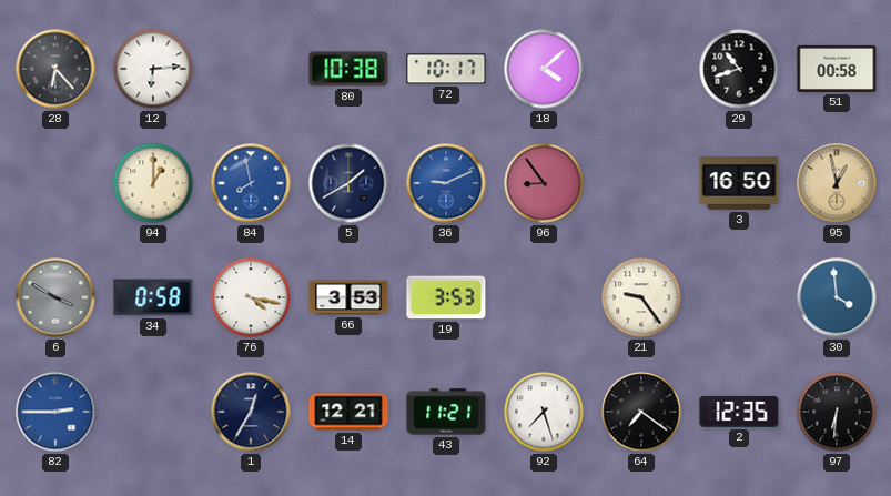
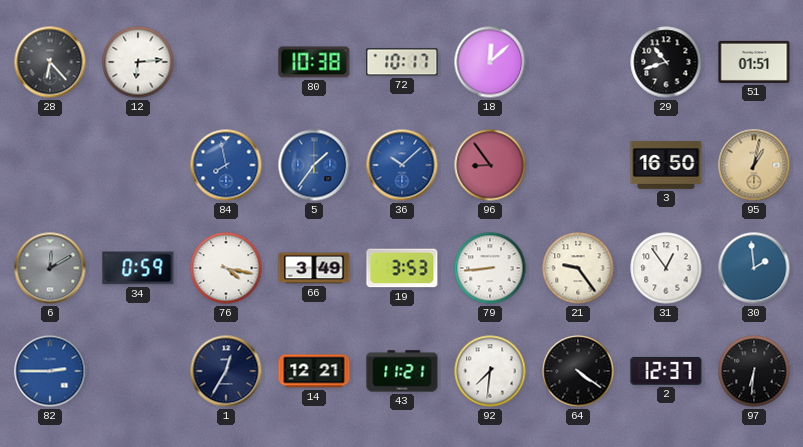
18: 4:08 -> 12:08 (490, 62)
51: 00:58 -> 01:51 (754, 62)
94: 1:00 -> none (153, 183)
5: 1:40 -> 1:36 (314, 165)
5 dial: navy -> blue (314, 165)
36: 9:11 -> 10:08 (402, 165)
95: 12:58 -> 1:02 (754, 165)
6: 3:50 -> 12:10 (50, 268)
34: 0:58 -> 0:59 (138, 268)
66: 3:53 -> 3:49 (314, 268)
79: none -> 8:44 (490, 268)
31: none -> 12:54 (666, 268)
30: 3:59 -> 1:59 (754, 268)
92: 7:27 -> 7:31 (490, 371)
64: 7:21 -> 4:21 (578, 371)
2: 12:35 -> 12:37 (666, 371)
